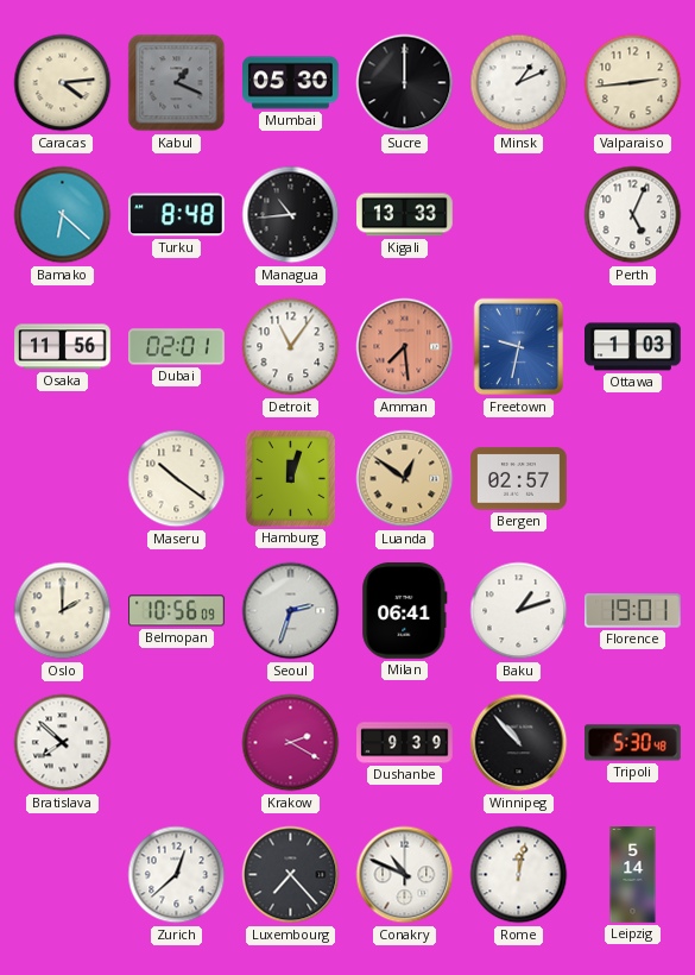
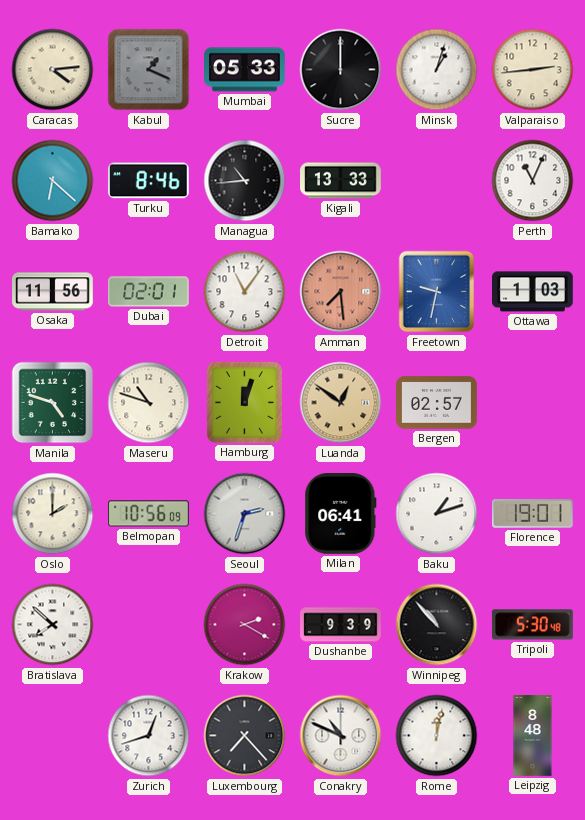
Mumbai: 05:30 -> 05:33 (245, 70)
Minsk: 1:11 -> 1:03 (437, 70)
Turku: 8:48 -> 8:46 (148, 181)
Perth: 5:04 -> 11:04 (533, 181)
Manila: none -> 4:48 (53, 403)
Maseru: 10:21 -> 10:48 (149, 403)
Zurich: 12:38 -> 12:42 (149, 736)
Leipzig: 5:14 -> 8:48 (533, 736)
